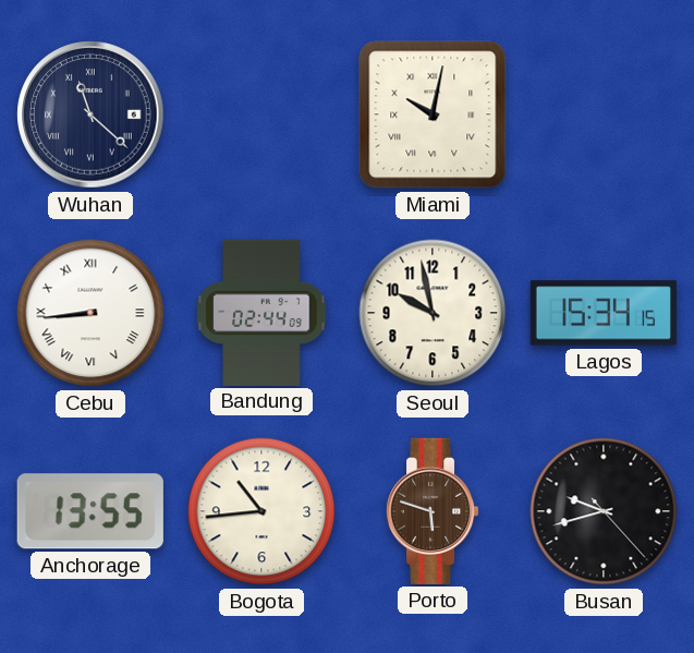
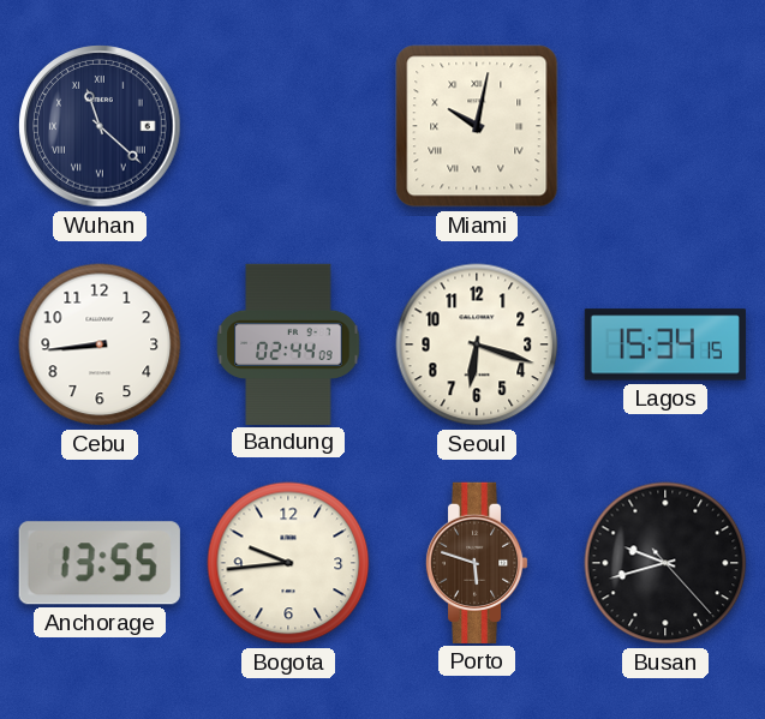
Cebu numerals: Roman -> Arabic (100, 344)
Seoul: 9:58 -> 6:18 (477, 344)
Bogota: 10:44 -> 9:44 (288, 563)
